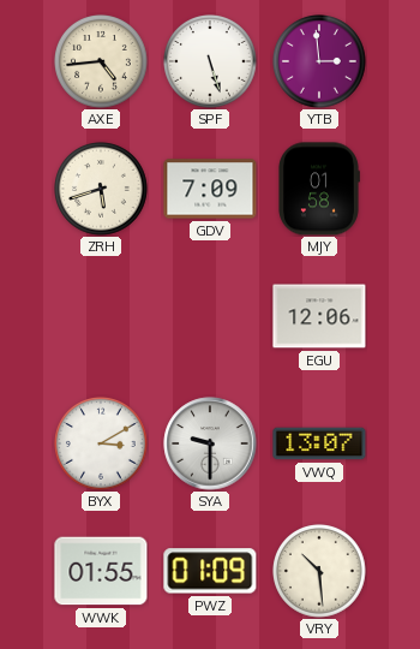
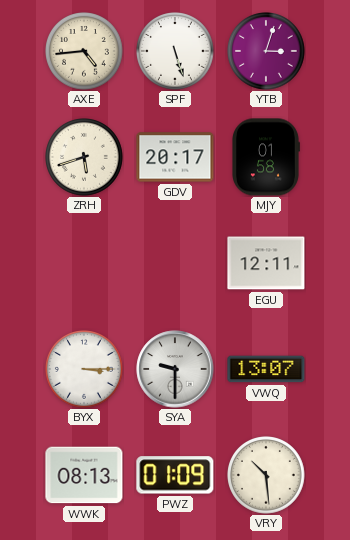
YTB: 2:59 -> 3:03 (267, 52)
GDV: 7:09 -> 20:17 (175, 157)
EGU: 12:06 -> 12:11 (266, 263)
BYX: 3:10 -> 3:15 (85, 370)
WWK: 01:55 -> 08:13 (84, 475)
